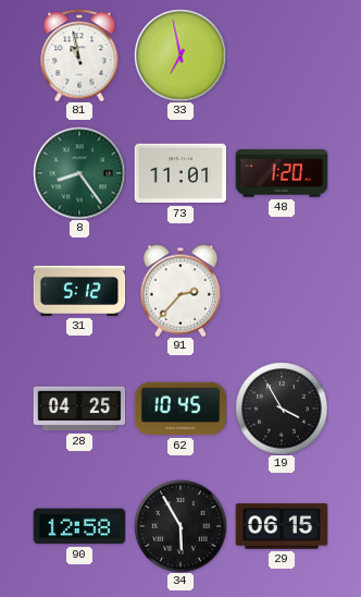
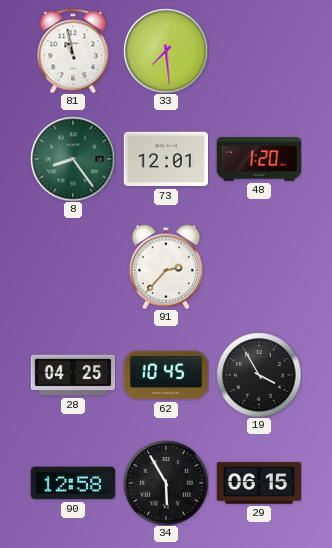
33: 6:58 -> 7:29 (166, 51)
73: 11:01 -> 12:01 (166, 159)
31: 5:12 -> none (79, 291)
